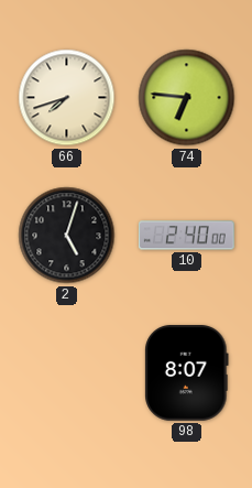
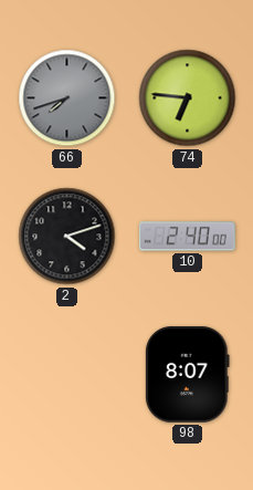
66 dial: cream -> grey (67, 98)
2: 5:03 -> 4:12 (67, 237)
